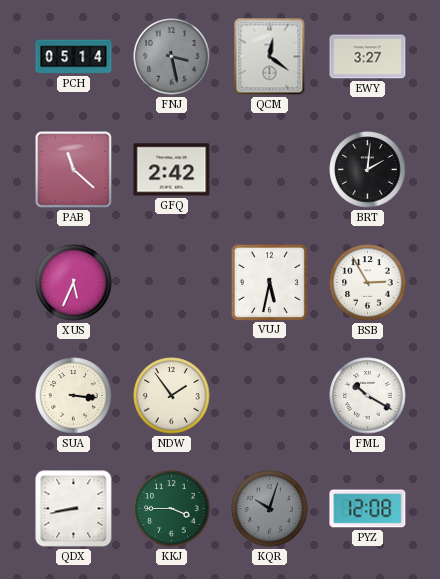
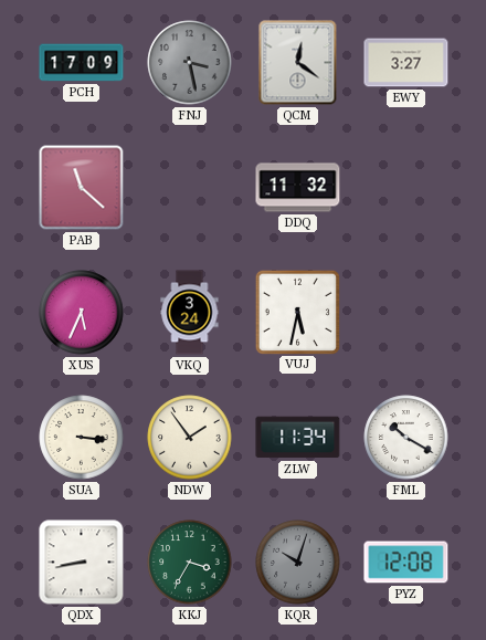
PCH: 05:14 -> 17:09 (82, 63)
GFQ: 2:42 -> none (172, 170)
DDQ: none -> 11:32 (298, 188)
BRT: 2:01 -> none (368, 170)
VKQ: none -> 3:24 (190, 313)
BSB: 2:55 -> none (368, 283)
ZLW: none -> 11:34 (298, 438)
KKJ: 3:45 -> 3:35 (190, 563)
